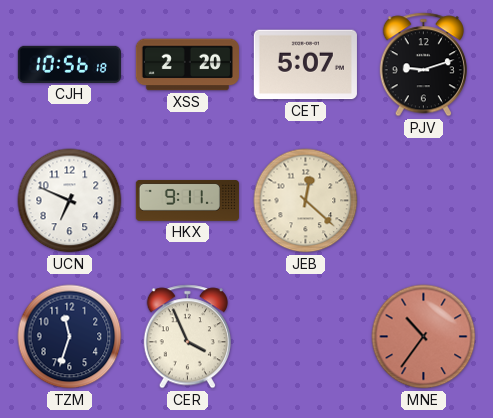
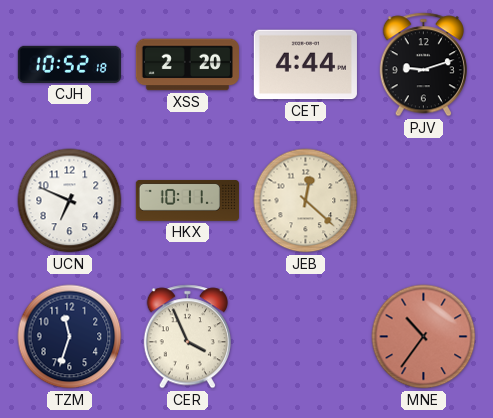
CJH: 10:56 -> 10:52 (69, 64)
CET: 5:07 -> 4:44 (305, 65)
HKX: 9:11 -> 10:11 (187, 201)
